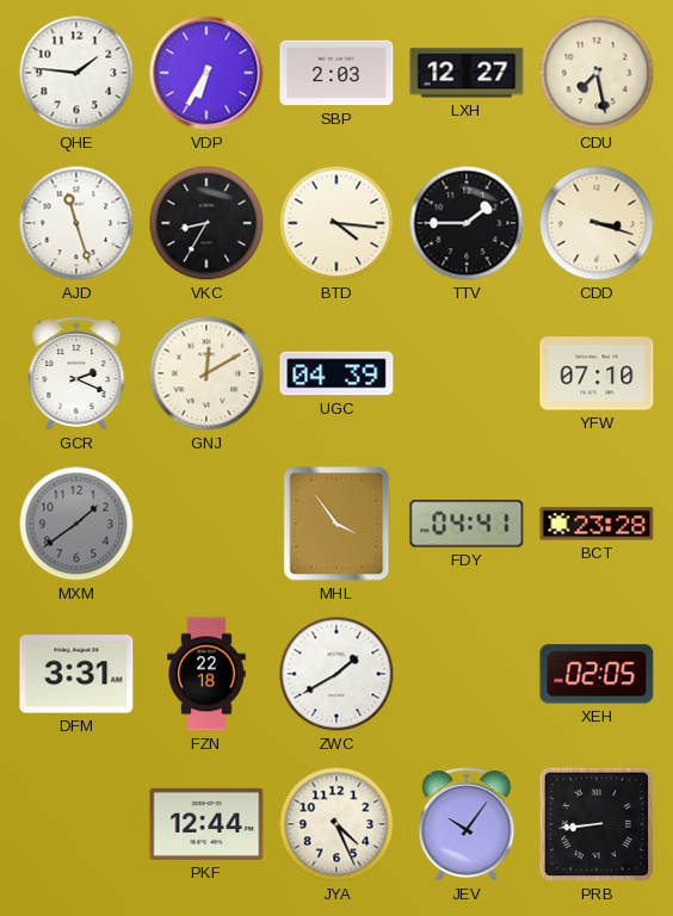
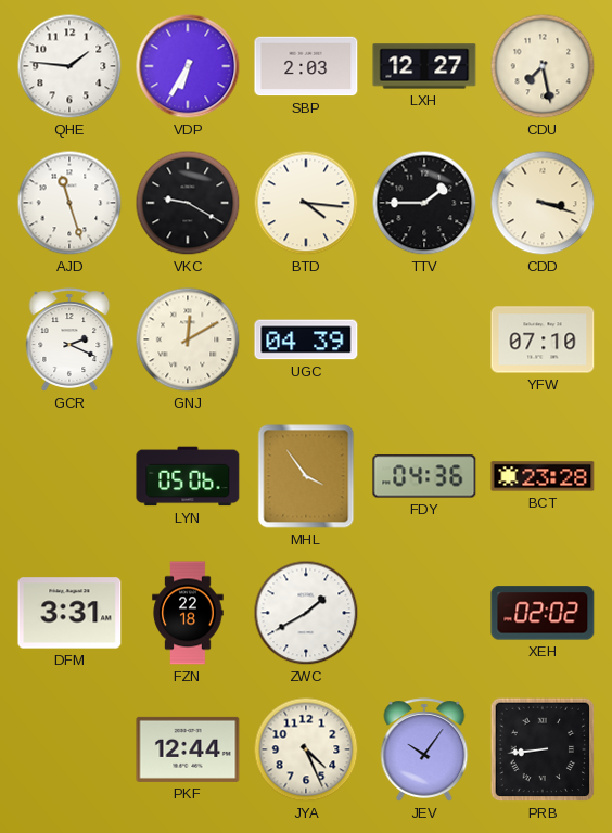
VKC: 8:35 -> 9:20 (188, 203)
MXM: 1:39 -> none (76, 524)
LYN: none -> 05:06 (188, 476)
FDY: 04:41 -> 04:36 (424, 476)
XEH: 02:05 -> 02:02 (543, 613)
